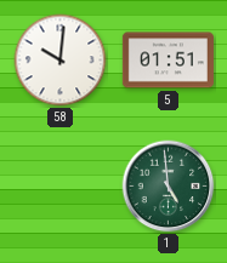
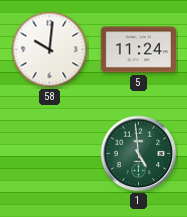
5: 01:51 -> 11:24 (138, 50)
